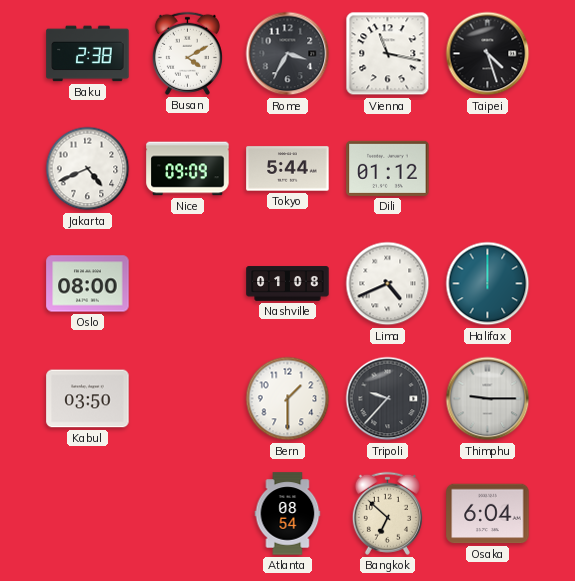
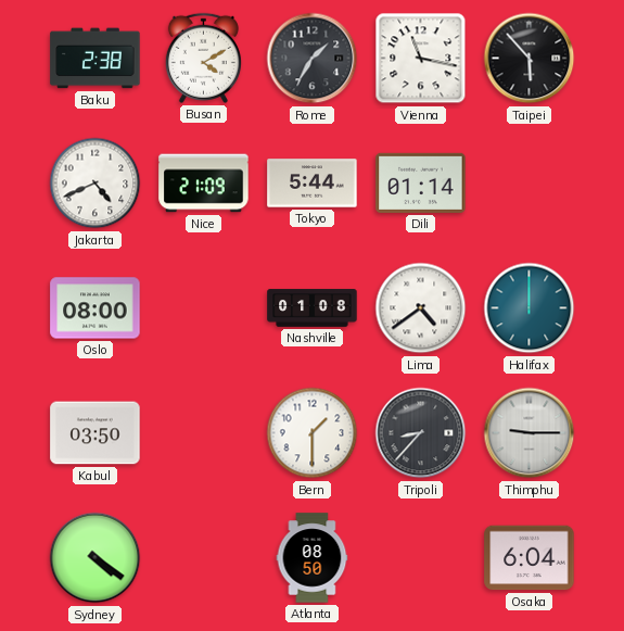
Rome: 3:35 -> 1:35 (313, 59)
Taipei: 4:27 -> 5:53 (530, 59)
Nice: 09:09 -> 21:09 (204, 184)
Dili: 01:12 -> 01:14 (421, 182)
Lima: 4:41 -> 4:39 (421, 308)
Tripoli: 9:37 -> 8:37 (421, 433)
Sydney: none -> 4:21 (95, 558)
Atlanta: 08:54 -> 08:50 (313, 558)
Bangkok: 6:52 -> none (387, 513)
